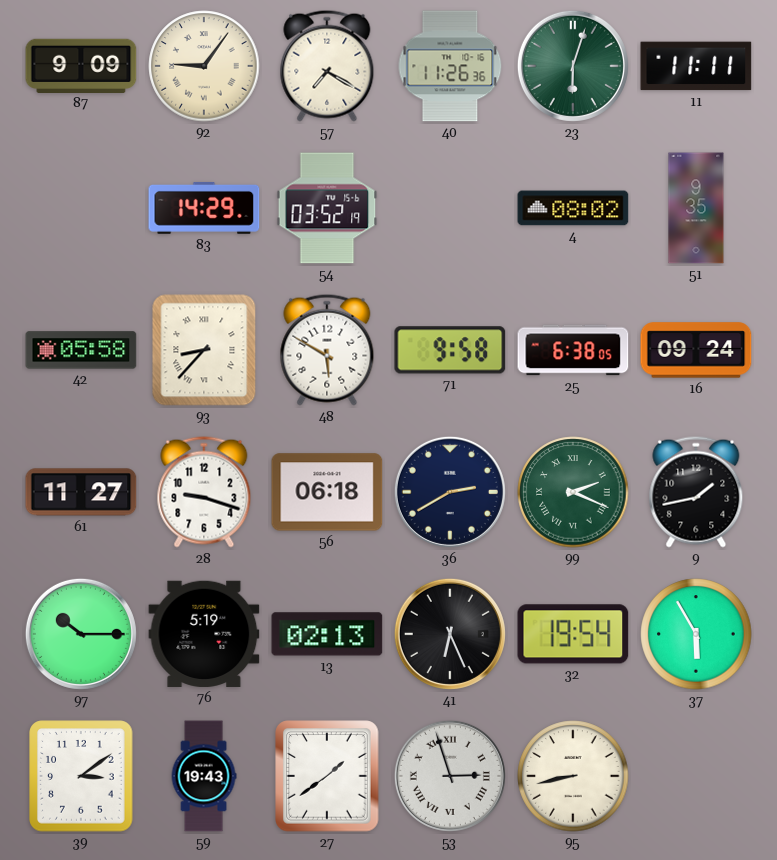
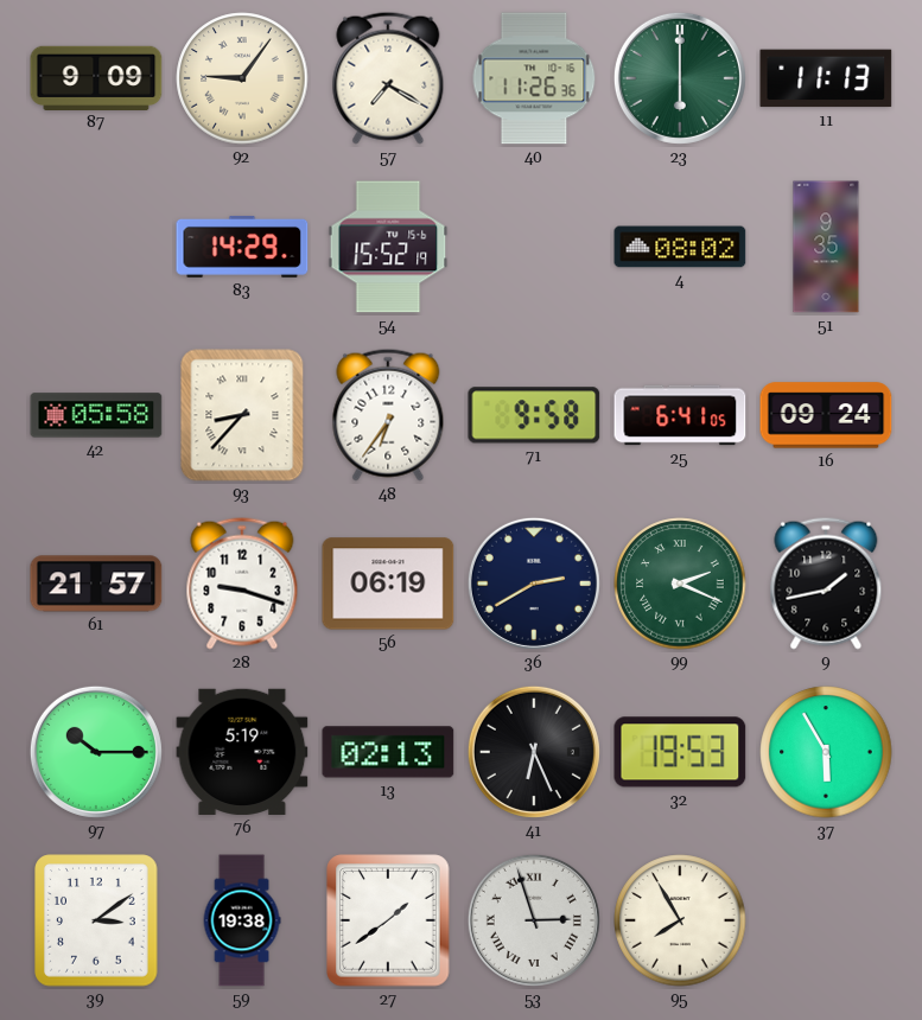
23: 6:03 -> 6:00 (680, 78)
11: 11:11 -> 11:13 (826, 78)
54: 03:52 -> 15:52 (388, 247)
48: 5:50 -> 6:36 (388, 415)
25: 6:38 -> 6:41 (680, 415)
61: 11:27 -> 21:57 (96, 584)
56: 06:18 -> 06:19 (388, 584)
32: 19:54 -> 19:53 (680, 752)
59: 19:43 -> 19:38 (242, 920)
95: 8:43 -> 7:55 (680, 920)
